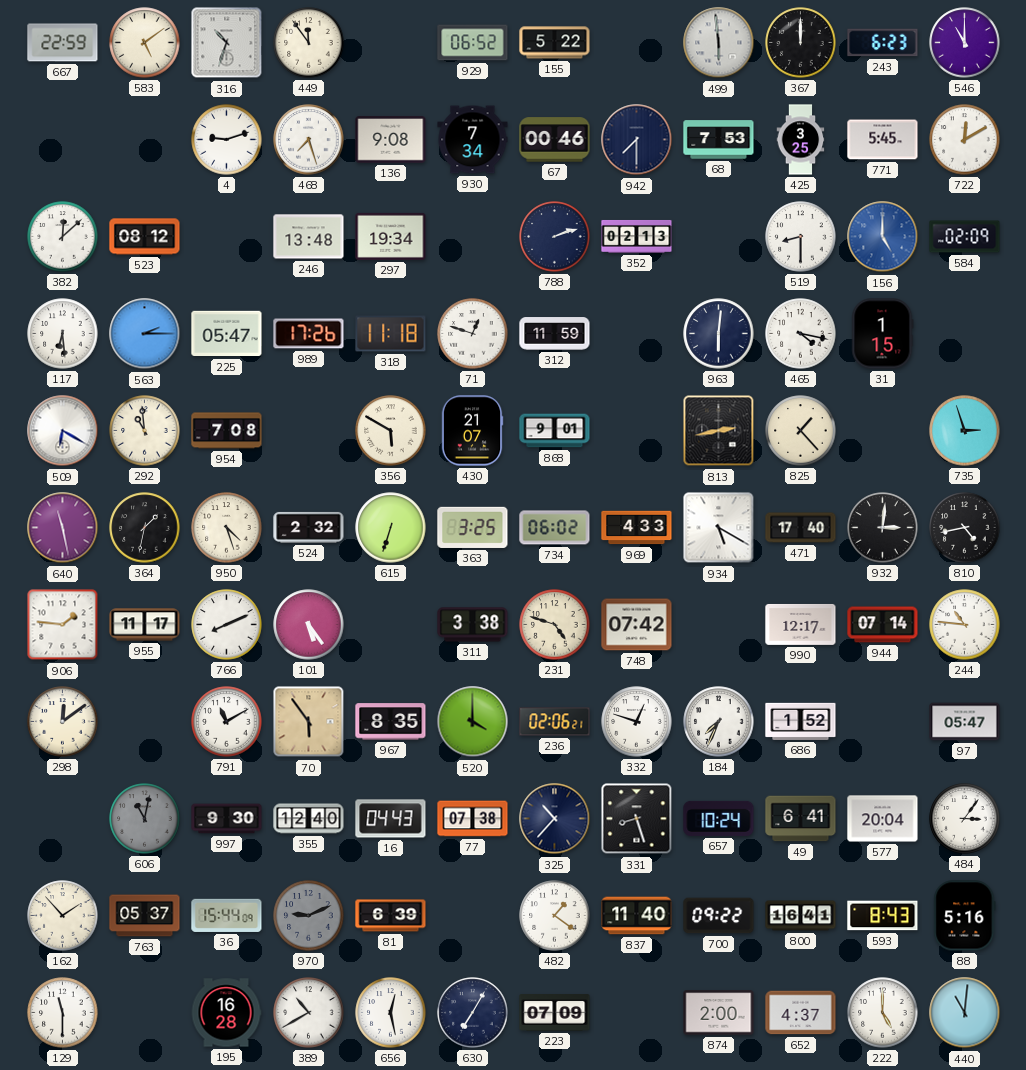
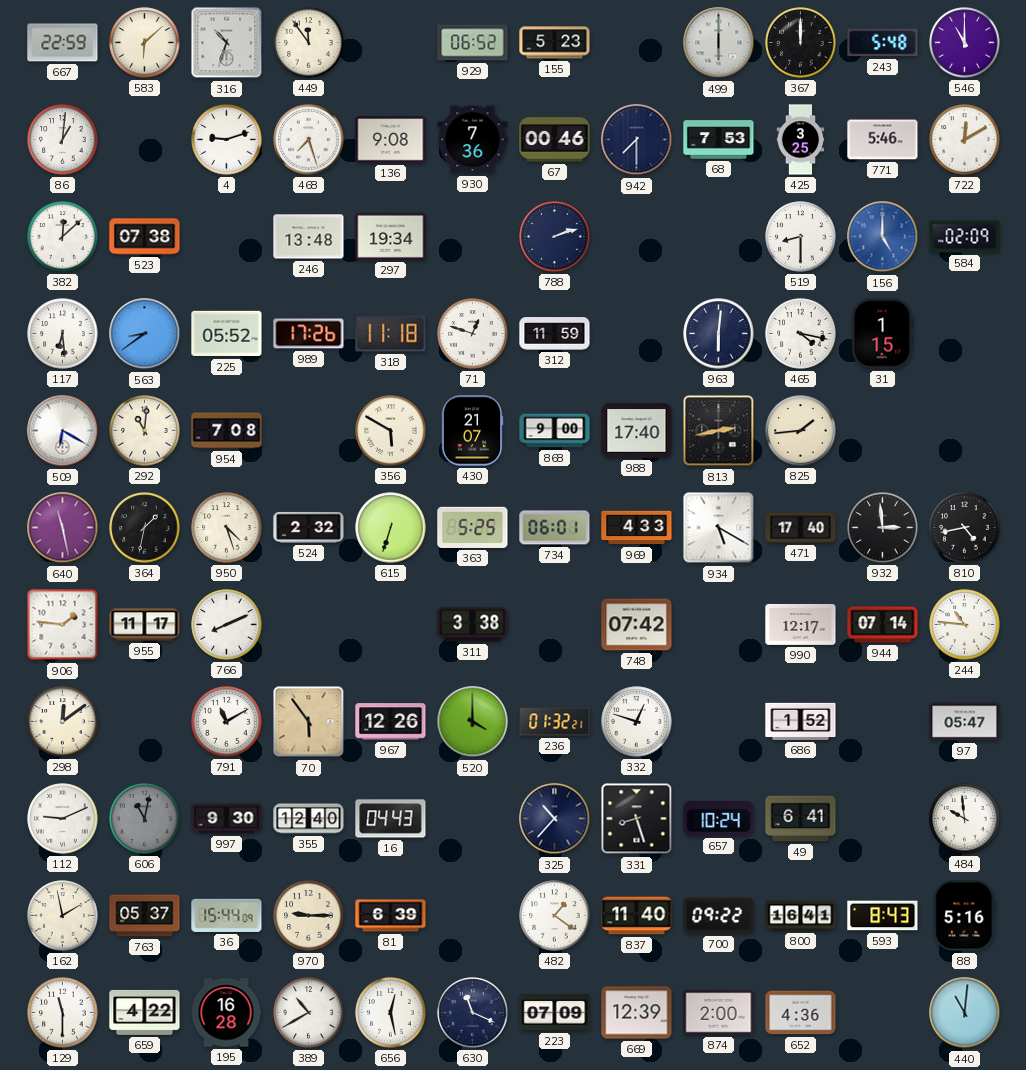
583: 5:09 -> 6:08 (145, 43)
155: 5:22 -> 5:23 (555, 43)
499: 5:59 -> 6:00 (719, 43)
243: 6:23 -> 5:48 (883, 43)
86: none -> 1:01 (63, 140)
930: 7:34 -> 7:36 (473, 140)
771: 5:45 -> 5:46 (883, 140)
523: 08:12 -> 07:38 (145, 237)
352: 02:13 -> none (637, 237)
563: 2:15 -> 8:39 (145, 334)
225: 05:47 -> 05:52 (227, 334)
292: 10:59 -> 11:01 (145, 431)
868: 9:01 -> 9:00 (555, 431)
988: none -> 17:40 (637, 431)
825: 1:23 -> 1:44 (801, 431)
735: 2:57 -> none (965, 431)
363: 3:25 -> 5:25 (473, 527)
734: 06:02 -> 06:01 (555, 528)
932: 3:01 -> 2:59 (883, 528)
101: 5:24 -> none (309, 625)
231: 4:48 -> none (555, 625)
967: 8:35 -> 12:26 (391, 722)
236: 02:06 -> 01:32 (555, 722)
184: 7:34 -> none (719, 722)
112: none -> 9:11 (63, 819)
77: 07:38 -> none (473, 819)
577: 20:04 -> none (883, 819)
484: 3:06 -> 9:59 (965, 819)
162: 1:53 -> 1:58 (63, 916)
970: 9:11 -> 9:15 (309, 916)
970 dial: grey -> cream (309, 916)
659: none -> 4:22 (145, 1012)
630: 7:05 -> 11:19 (473, 1013)
669: none -> 12:39 (637, 1013)
652: 4:37 -> 4:36 (801, 1013)
222: 5:00 -> none (883, 1013)
